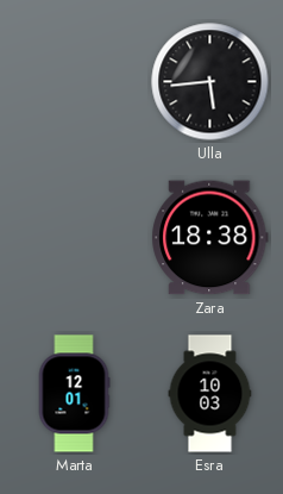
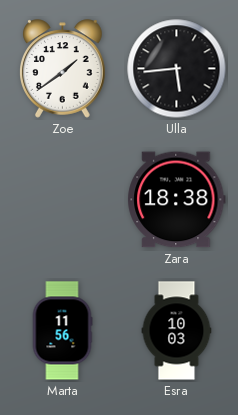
Zoe: none -> 1:39 (63, 69)
Marta: 12:01 -> 11:56 (62, 331)
